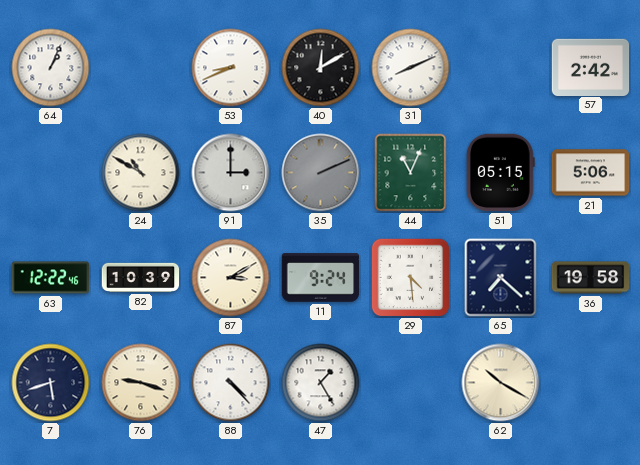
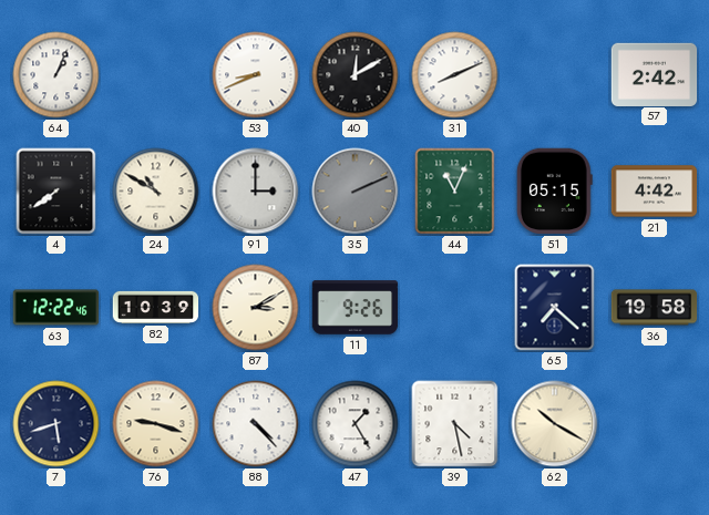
4: none -> 7:39 (56, 192)
21: 5:06 -> 4:42 (655, 192)
11: 9:24 -> 9:26 (356, 308)
29: 4:29 -> none (411, 278)
39: none -> 4:28 (455, 424)
